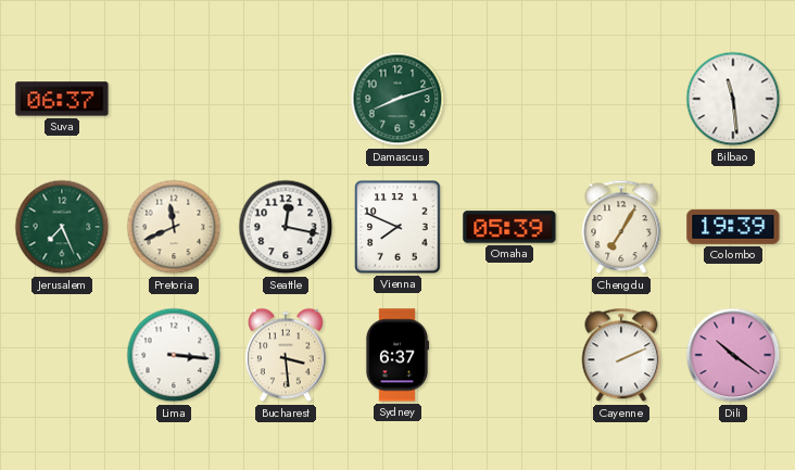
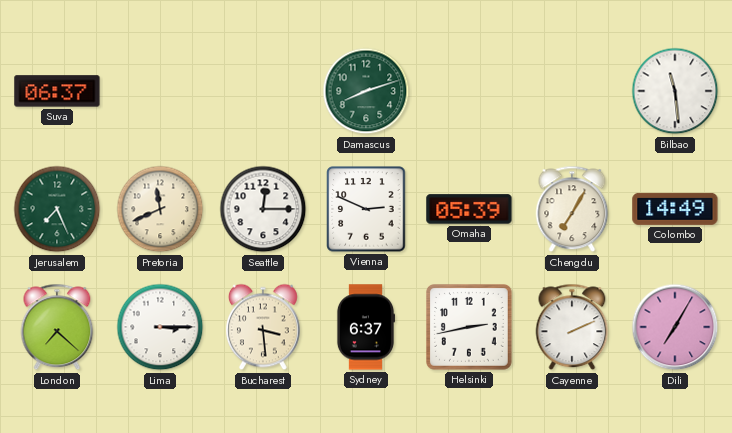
Seattle: 12:17 -> 12:15 (263, 209)
Vienna: 7:49 -> 2:49 (366, 209)
Colombo: 19:39 -> 14:49 (675, 209)
London: none -> 7:22 (57, 327)
Lima: 3:16 -> 3:15 (160, 327)
Helsinki: none -> 2:43 (470, 328)
Dili: 10:21 -> 7:05 (675, 327)
